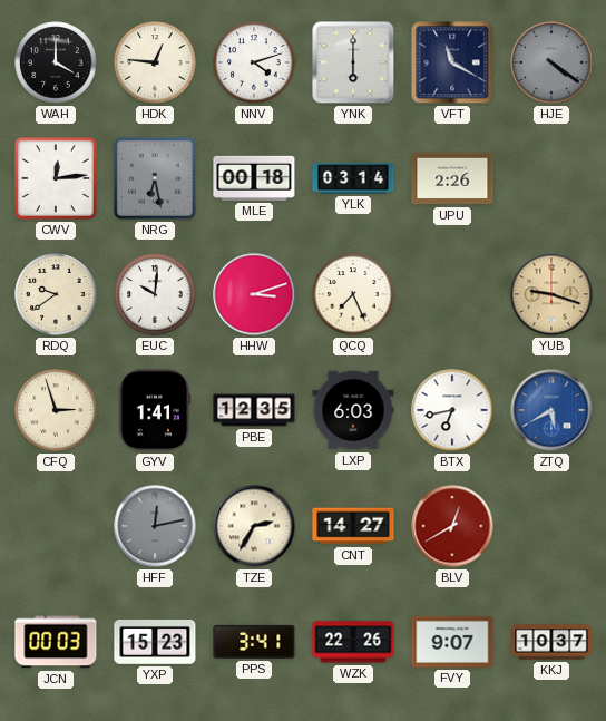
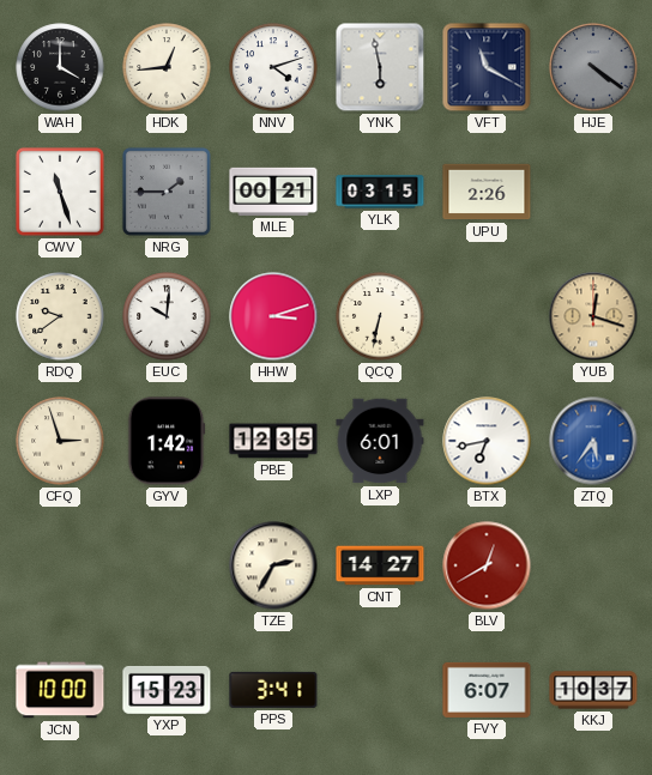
HDK: 12:46 -> 12:44 (167, 67)
YNK: 6:00 -> 5:58 (380, 67)
CWV: 12:14 -> 11:27 (60, 192)
NRG: 6:28 -> 1:45 (167, 192)
MLE: 00:18 -> 00:21 (273, 192)
YLK: 03:14 -> 03:15 (380, 192)
QCQ: 7:26 -> 6:32 (380, 316)
YUB: 9:18 -> 12:18 (593, 316)
GYV: 1:41 -> 1:42 (167, 441)
LXP: 6:03 -> 6:01 (380, 441)
ZTQ: 5:40 -> 5:36 (593, 441)
HFF: 12:13 -> none (155, 526)
JCN: 00:03 -> 10:00 (60, 690)
WZK: 22:26 -> none (353, 642)
FVY: 9:07 -> 6:07 (487, 690)
